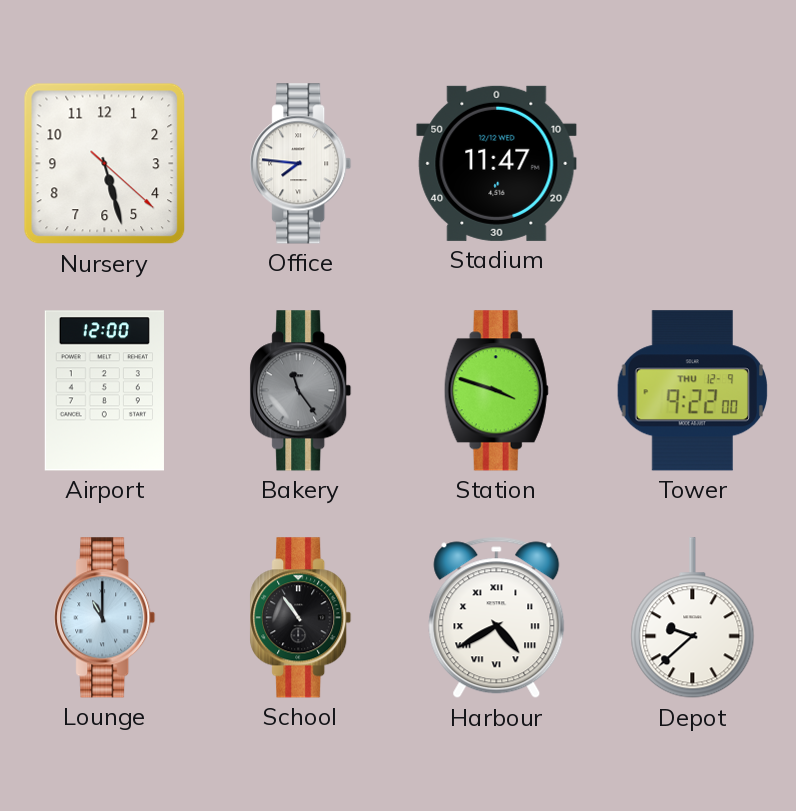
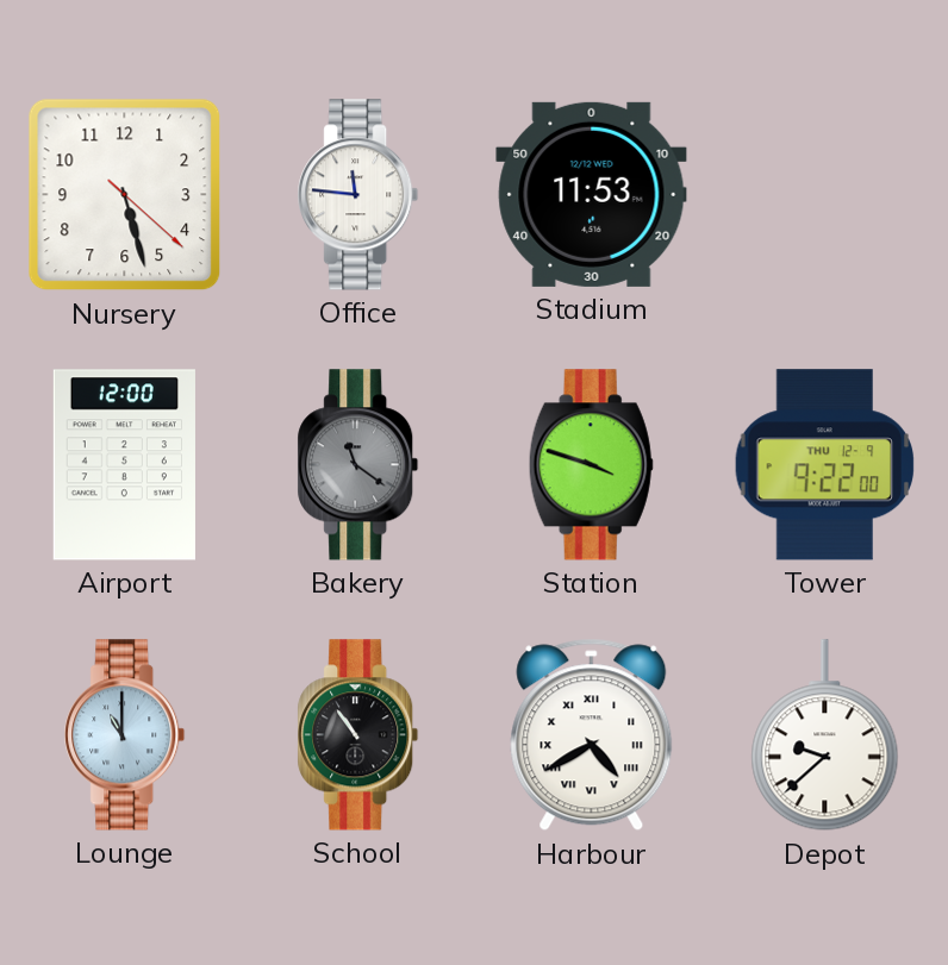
Office: 7:46 -> 11:46 (358, 195)
Stadium: 11:47 -> 11:53 (592, 194)
Bakery: 11:24 -> 11:21 (358, 465)
